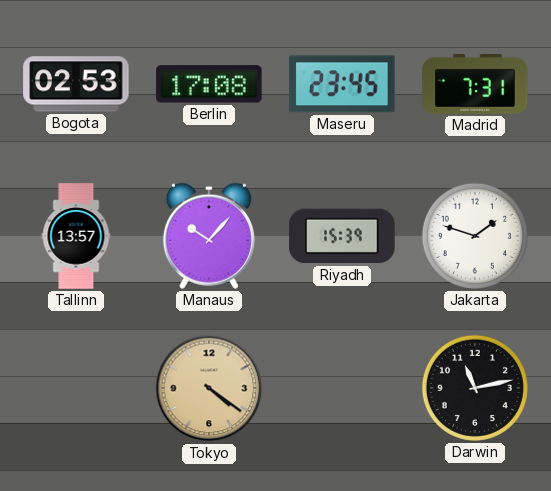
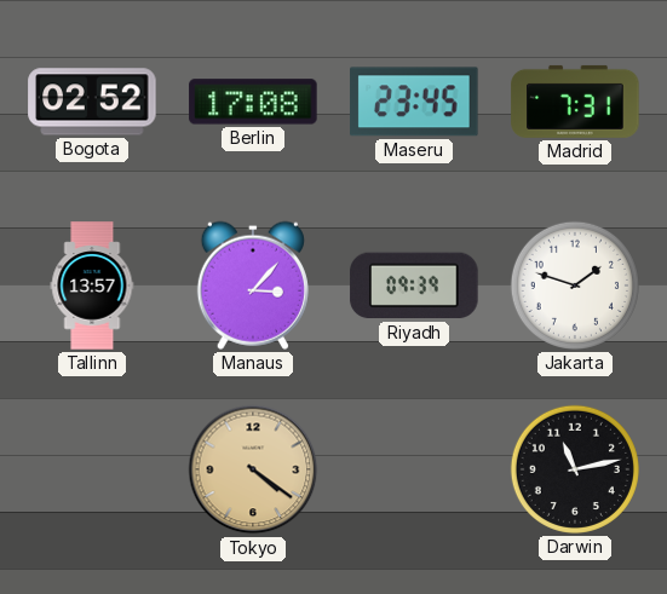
Bogota: 02:53 -> 02:52 (92, 102)
Manaus: 10:07 -> 3:07 (253, 286)
Riyadh: 15:39 -> 09:39 (414, 286)
